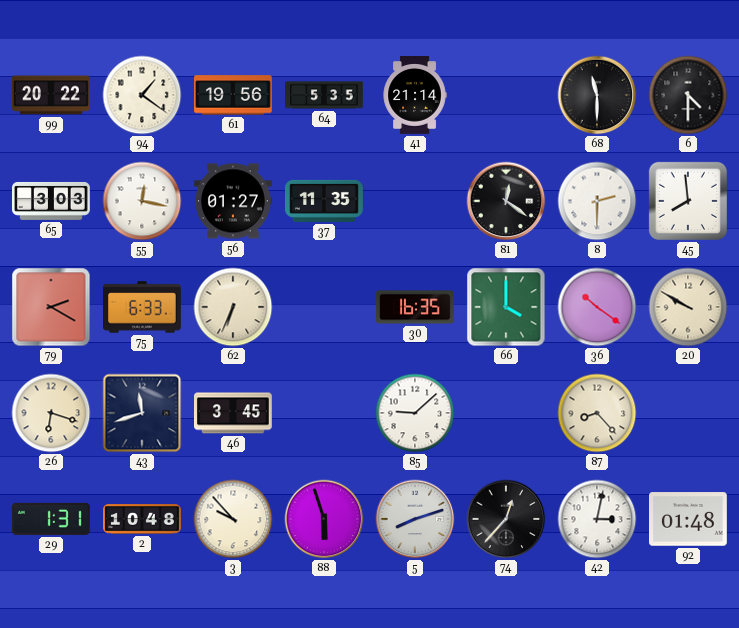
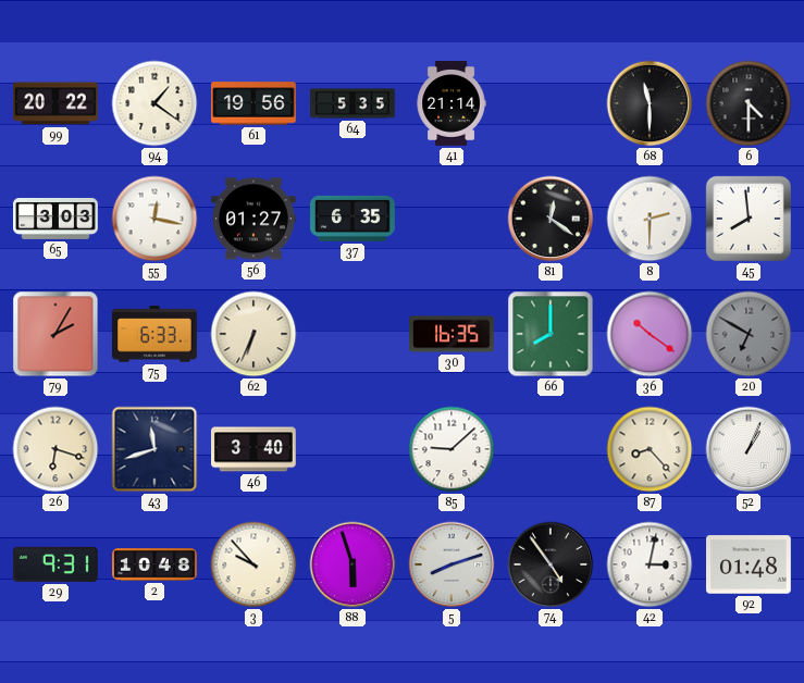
37: 11:35 -> 6:35 (354, 219)
79: 2:20 -> 2:05 (55, 334)
66: 4:00 -> 8:00 (551, 334)
20: 9:50 -> 6:50 (749, 334)
20 dial: cream -> grey (749, 334)
46: 3:45 -> 3:40 (255, 449)
52: none -> 1:04 (749, 449)
29: 1:31 -> 9:31 (55, 564)
74: 12:37 -> 4:54 (551, 564)
